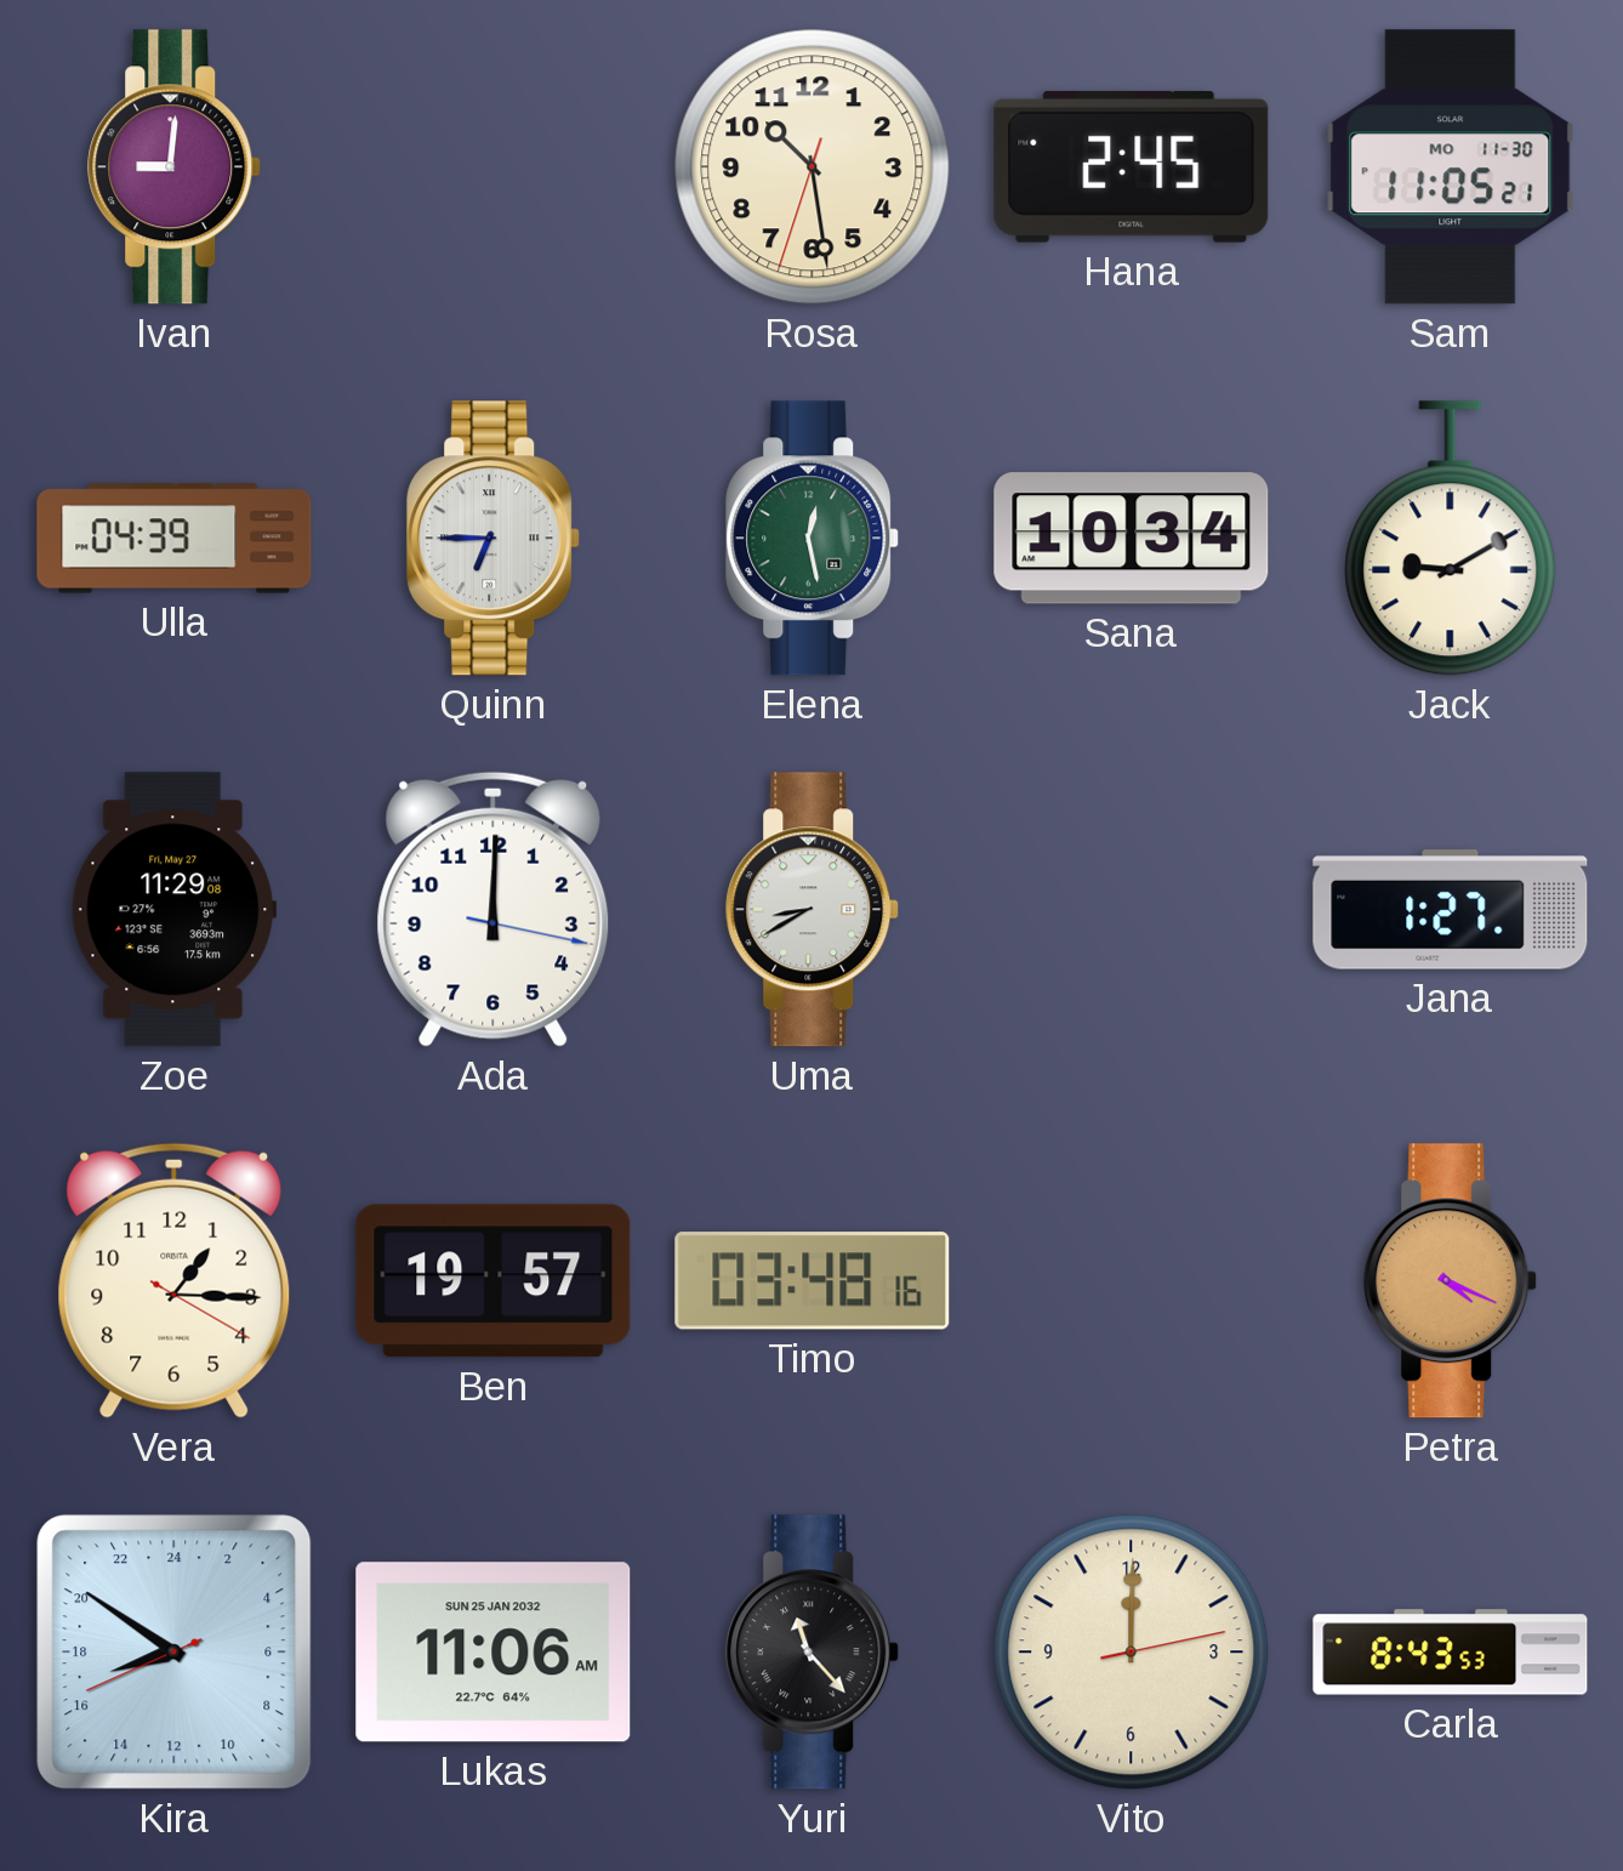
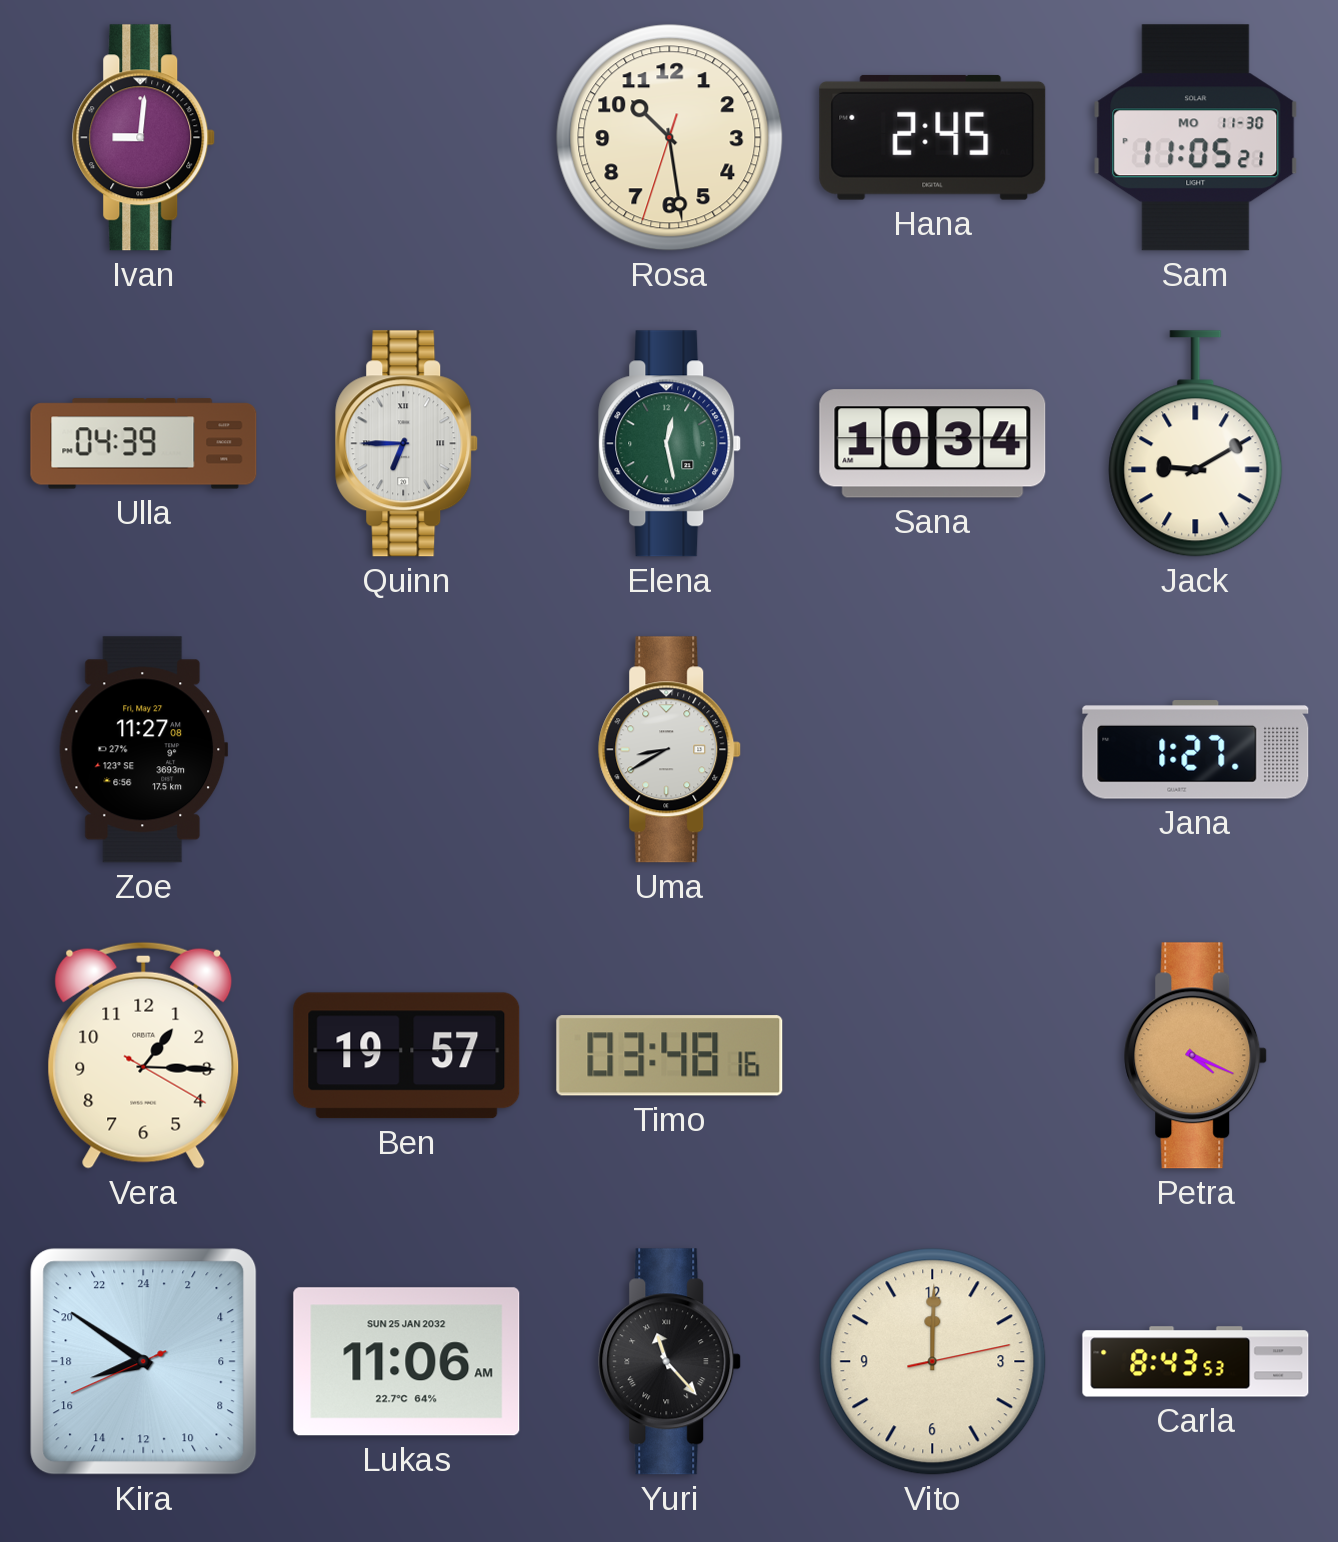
Zoe: 11:29 -> 11:27 (144, 750)
Ada: 12:00 -> none (494, 909)
